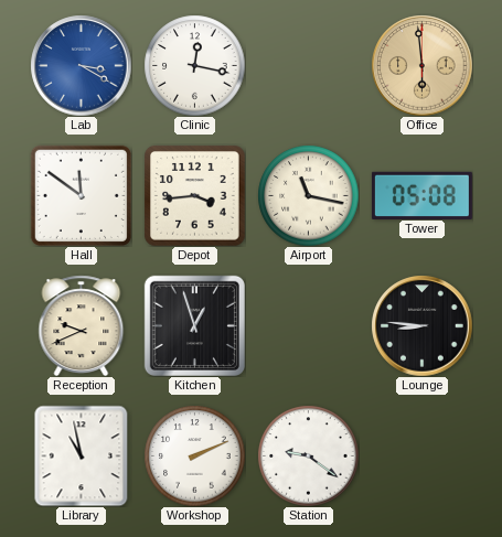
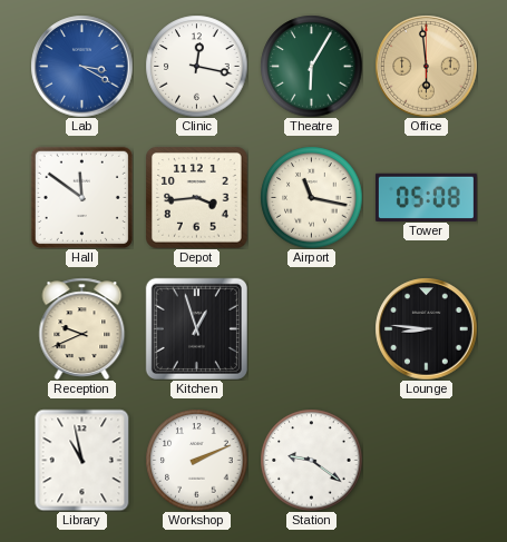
Theatre: none -> 6:05 (311, 66)
